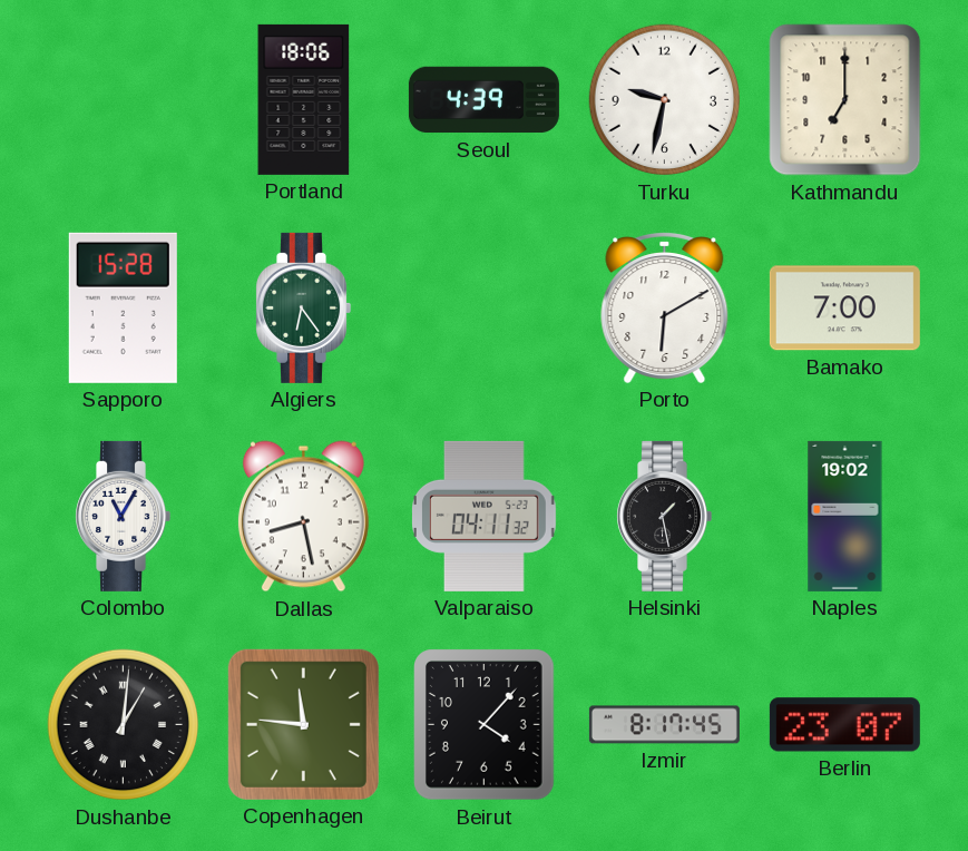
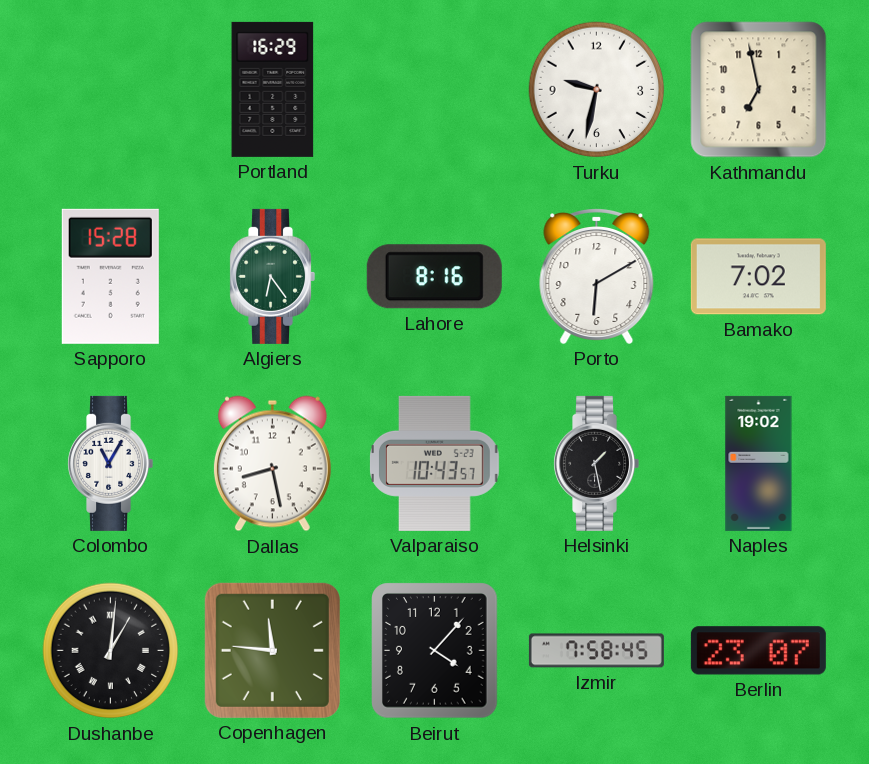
Portland: 18:06 -> 16:29 (273, 89)
Seoul: 4:39 -> none (483, 100)
Kathmandu: 7:00 -> 6:58 (759, 90)
Lahore: none -> 8:16 (434, 277)
Bamako: 7:00 -> 7:02 (758, 277)
Valparaiso: 04:11 -> 10:43 (435, 463)
Izmir: 8:17 -> 7:58 (596, 651)
